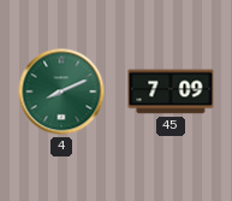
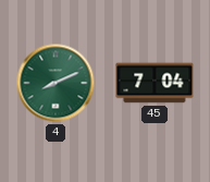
45: 7:09 -> 7:04 (155, 83)
